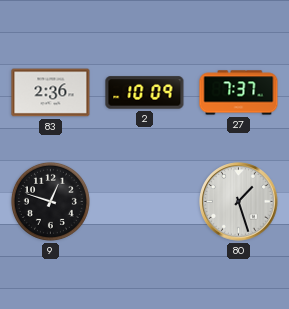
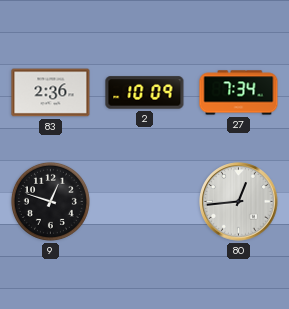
27: 7:37 -> 7:34 (239, 93)
80: 1:27 -> 12:44 (239, 202)
